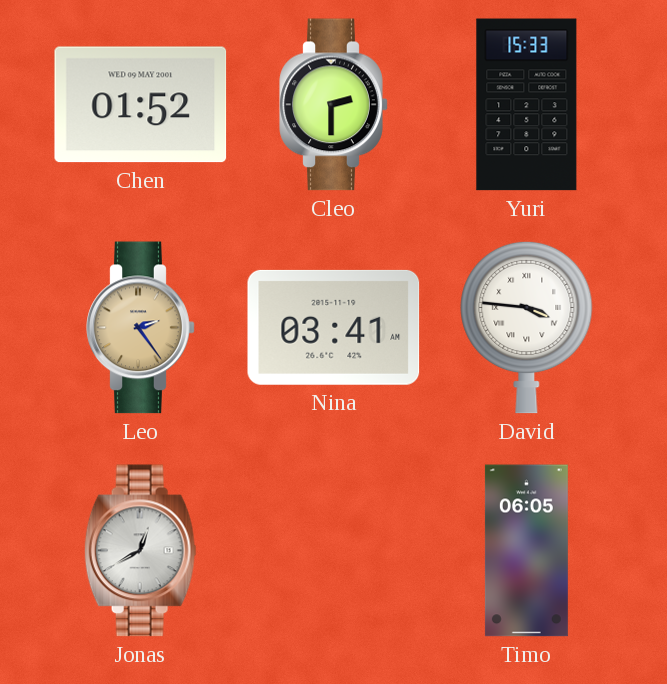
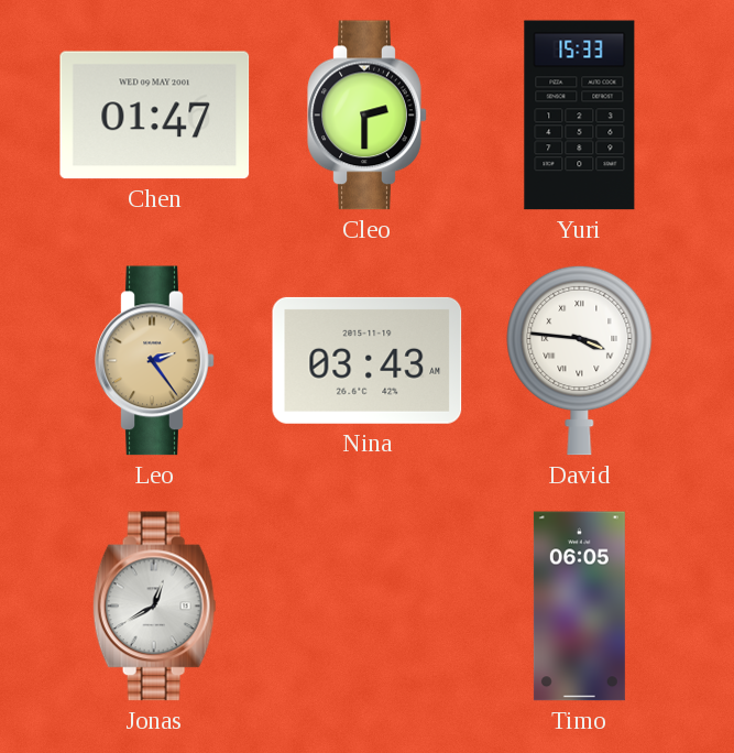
Chen: 01:52 -> 01:47 (155, 116)
Nina: 03:41 -> 03:43 (368, 360)
